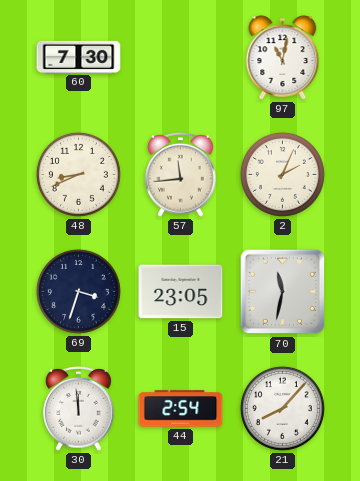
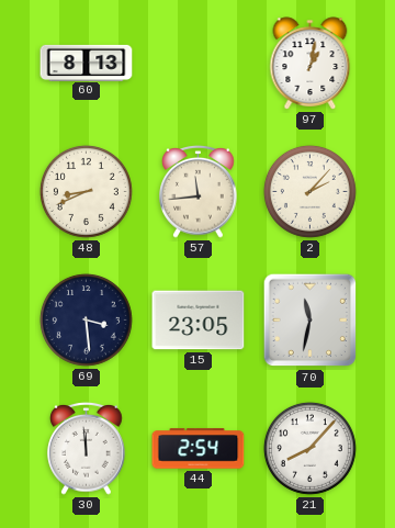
60: 7:30 -> 8:13 (87, 63)
97: 11:02 -> 1:02 (311, 64)
2: 2:04 -> 2:07 (309, 191)
69: 3:33 -> 3:29 (86, 319)
